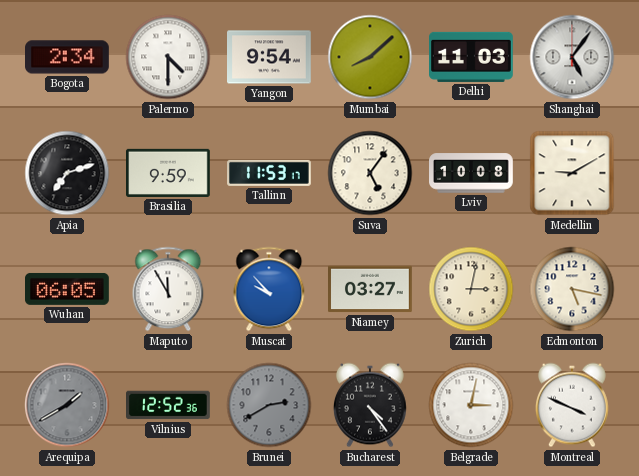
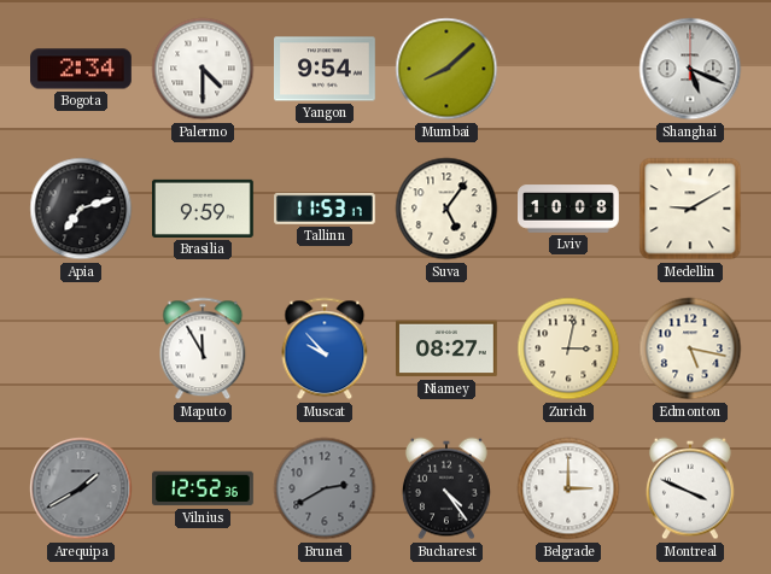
Delhi: 11:03 -> none (472, 57)
Shanghai: 5:06 -> 5:19 (690, 69)
Wuhan: 06:05 -> none (68, 289)
Niamey: 03:27 -> 08:27 (448, 348)
Belgrade: 3:02 -> 3:00 (568, 488)
